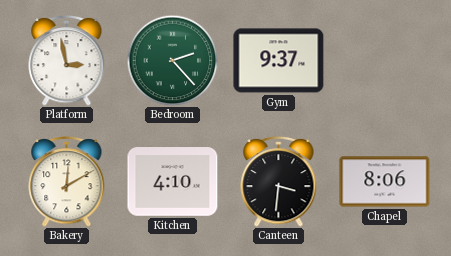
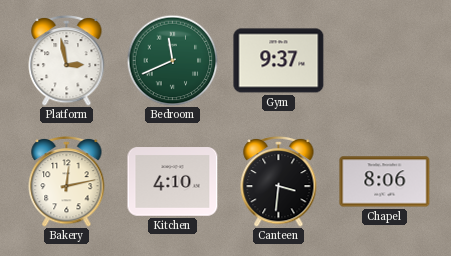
Bedroom: 2:23 -> 11:41 (172, 60)
Bakery: 12:10 -> 12:13 (67, 181)
